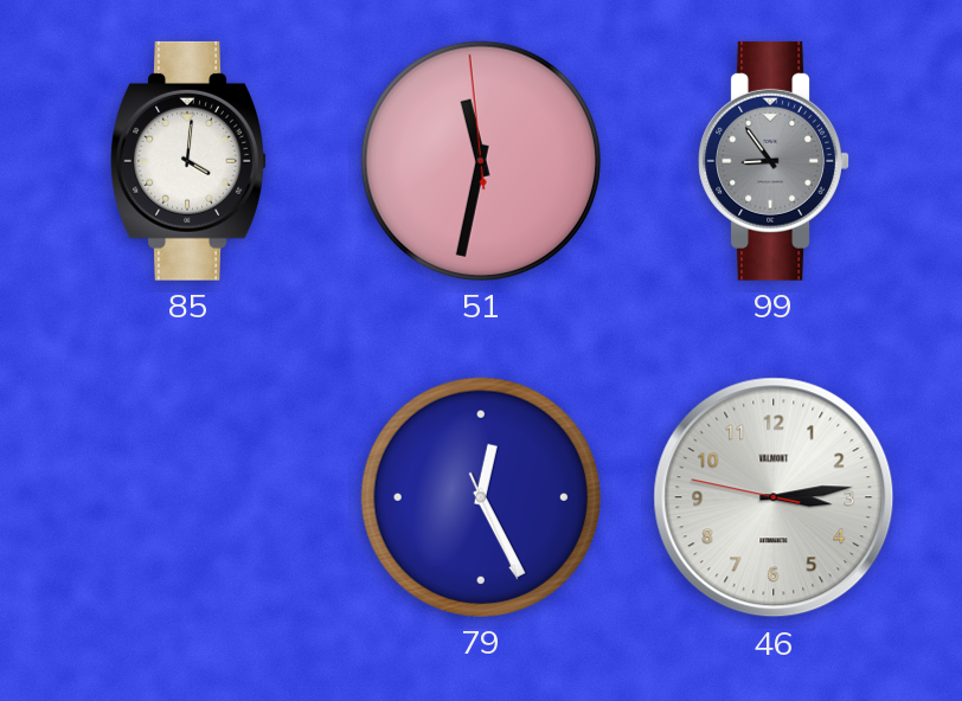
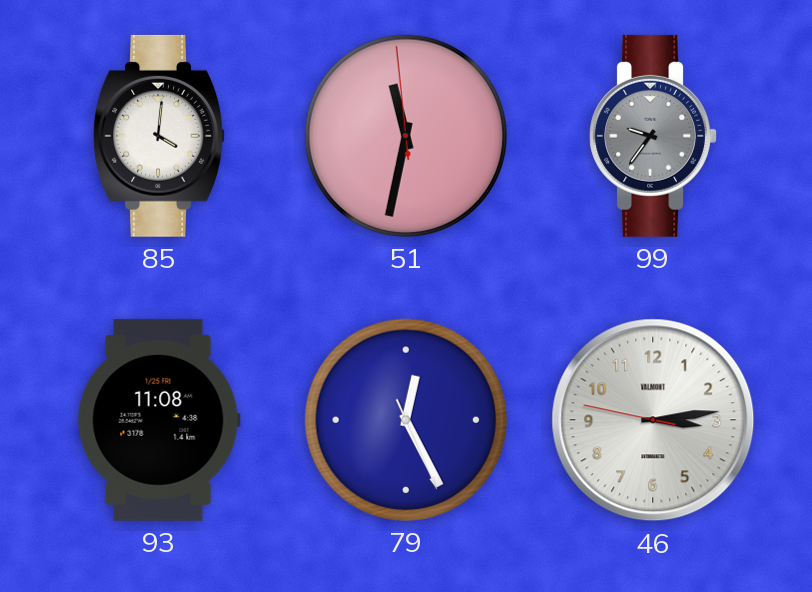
99: 8:54 -> 9:36 (653, 136)
93: none -> 11:08 (159, 420)
